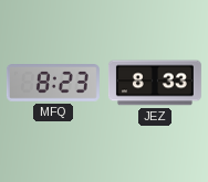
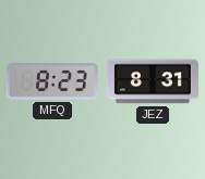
JEZ: 8:33 -> 8:31 (153, 81)
